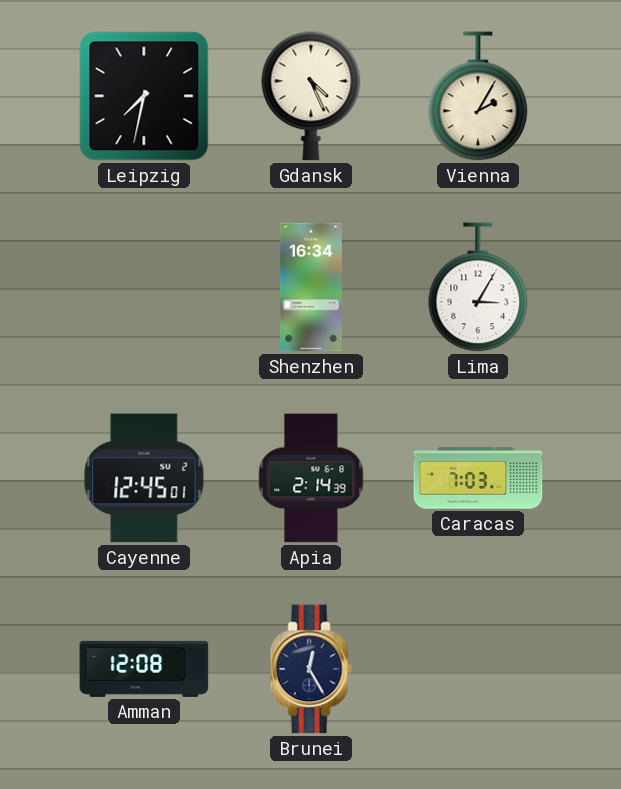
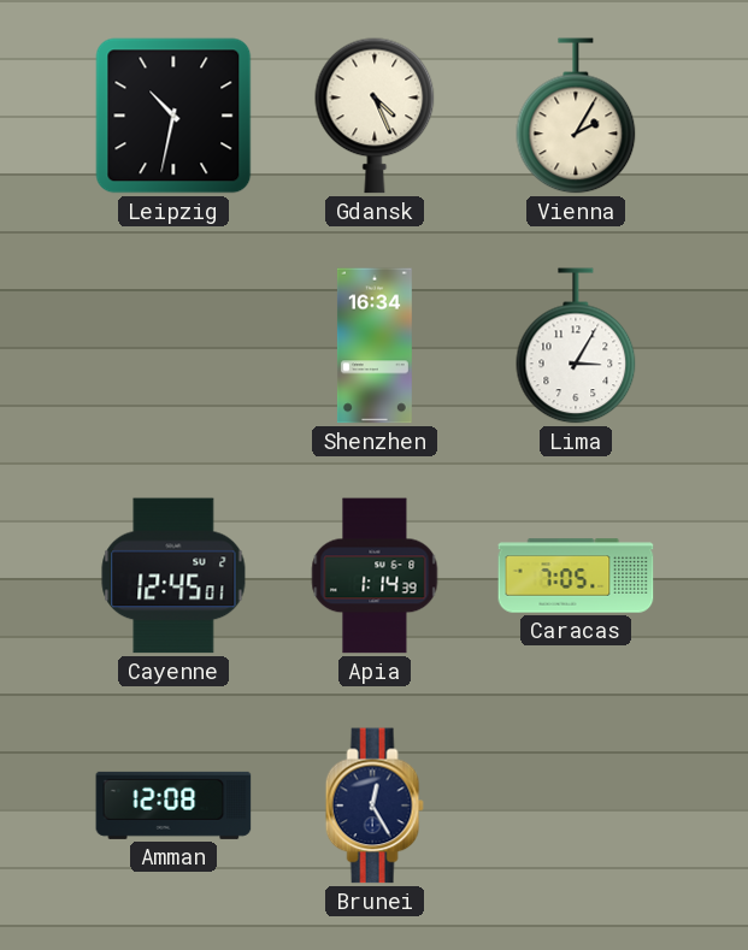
Leipzig: 7:32 -> 10:32 (173, 116)
Apia: 2:14 -> 1:14 (375, 576)
Caracas: 7:03 -> 7:05 (576, 576)
